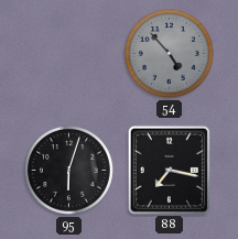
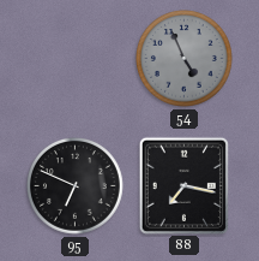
54: 4:53 -> 4:56 (185, 59)
95: 6:03 -> 6:49 (76, 186)
